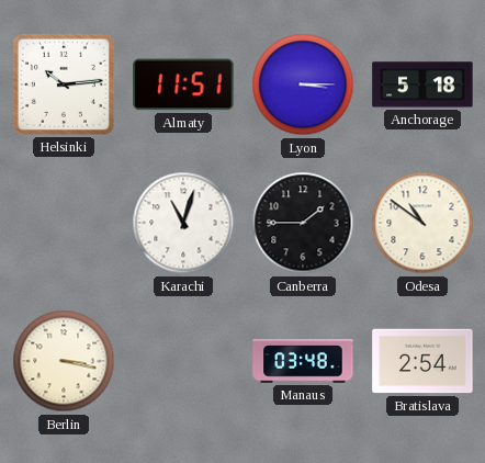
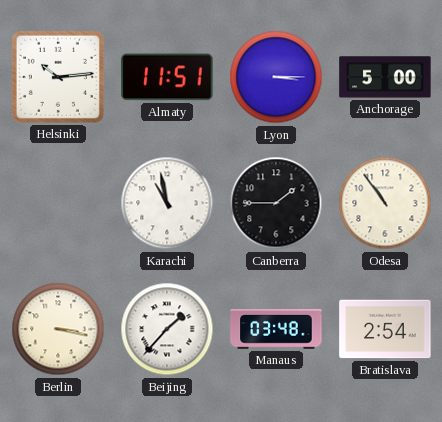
Anchorage: 5:18 -> 5:00 (385, 77)
Karachi: 11:03 -> 10:58 (167, 203)
Odesa: 10:51 -> 10:54 (385, 203)
Beijing: none -> 1:37 (167, 329)
